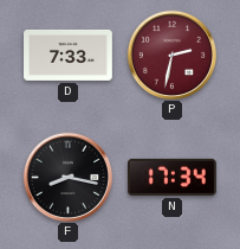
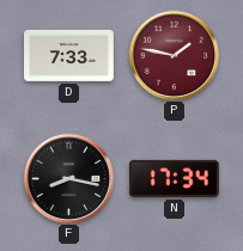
P: 2:32 -> 1:47 (174, 55)
